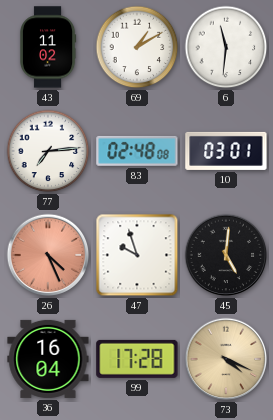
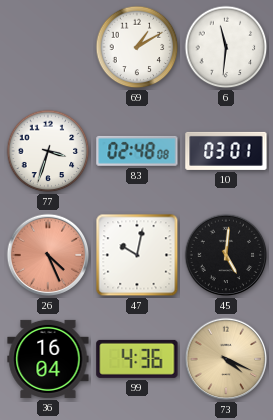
43: 11:02 -> none (48, 47)
77: 7:14 -> 3:33 (48, 151)
47: 9:57 -> 10:02 (137, 255)
99: 17:28 -> 4:36 (137, 359)
